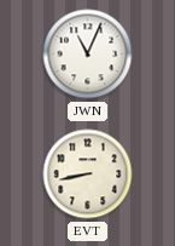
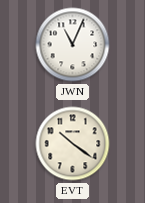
EVT: 8:43 -> 10:21 (73, 144)
